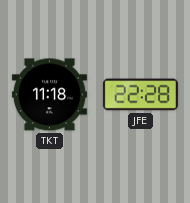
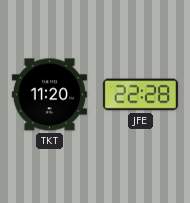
TKT: 11:18 -> 11:20 (49, 95)
